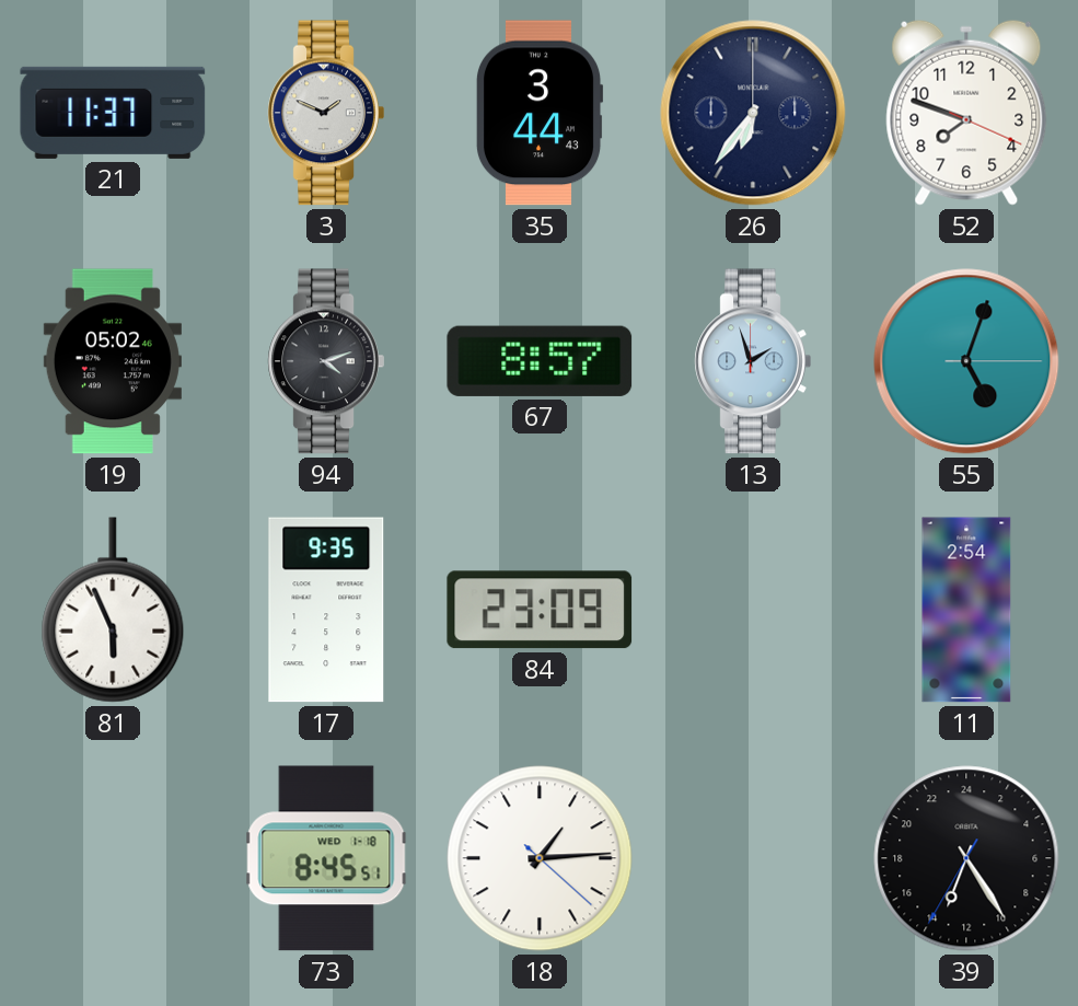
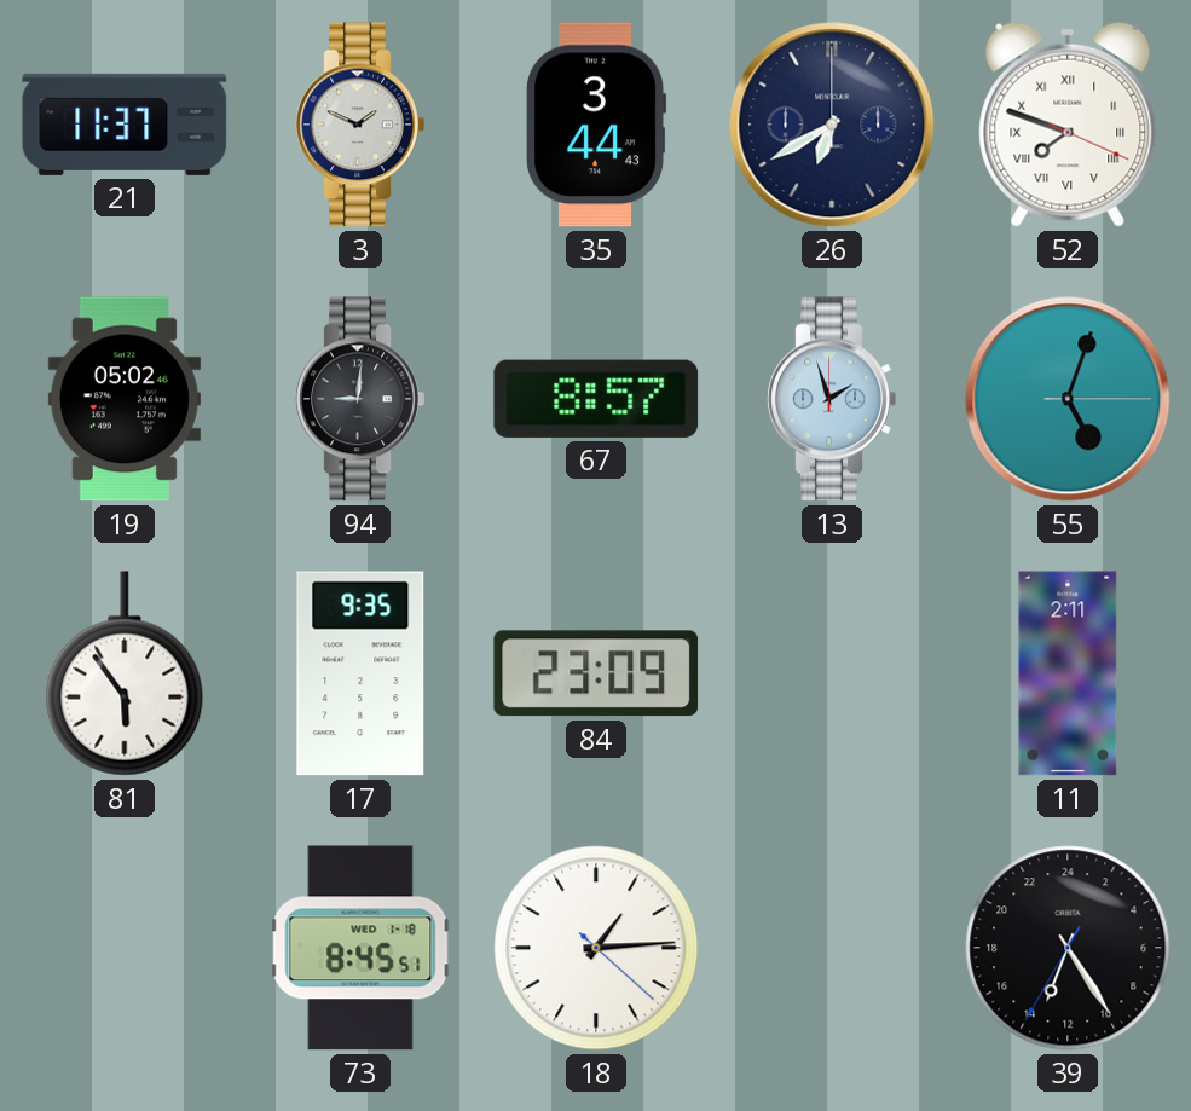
26: 6:36 -> 6:40 (832, 125)
52 numerals: Arabic -> Roman (1068, 125)
94: 4:12 -> 9:01 (360, 399)
81: 5:56 -> 5:54 (125, 673)
11: 2:54 -> 2:11 (1068, 673)
